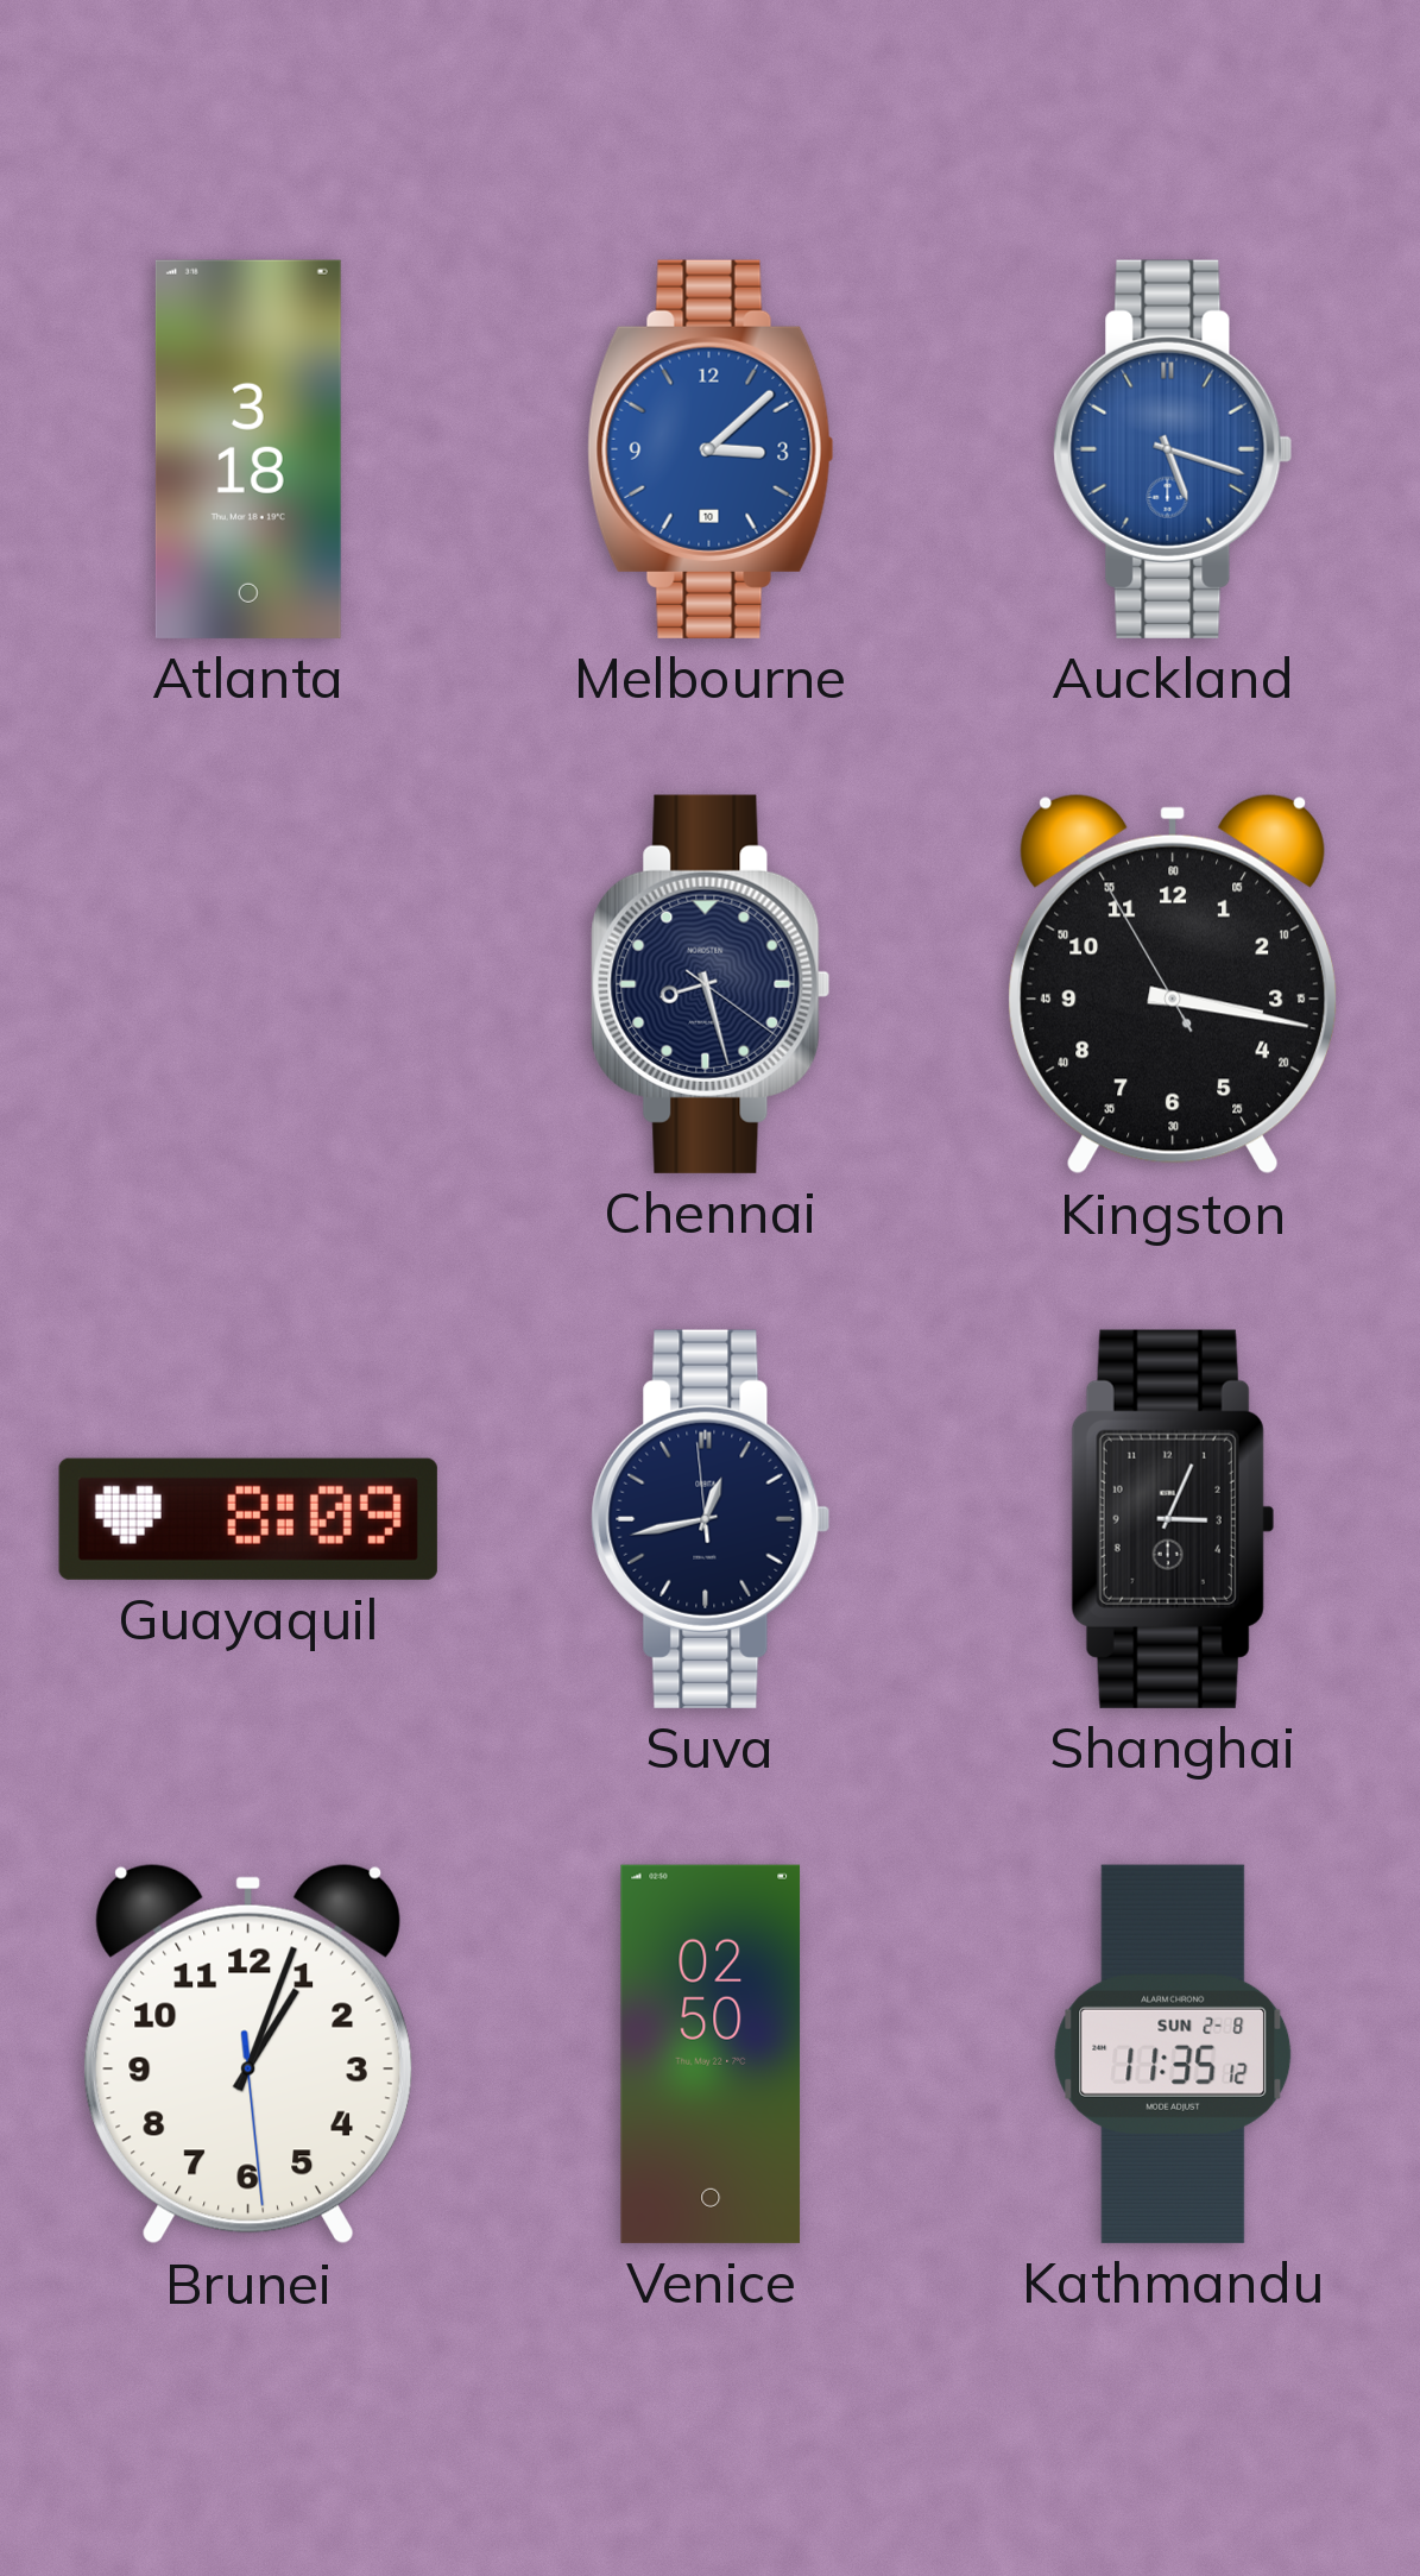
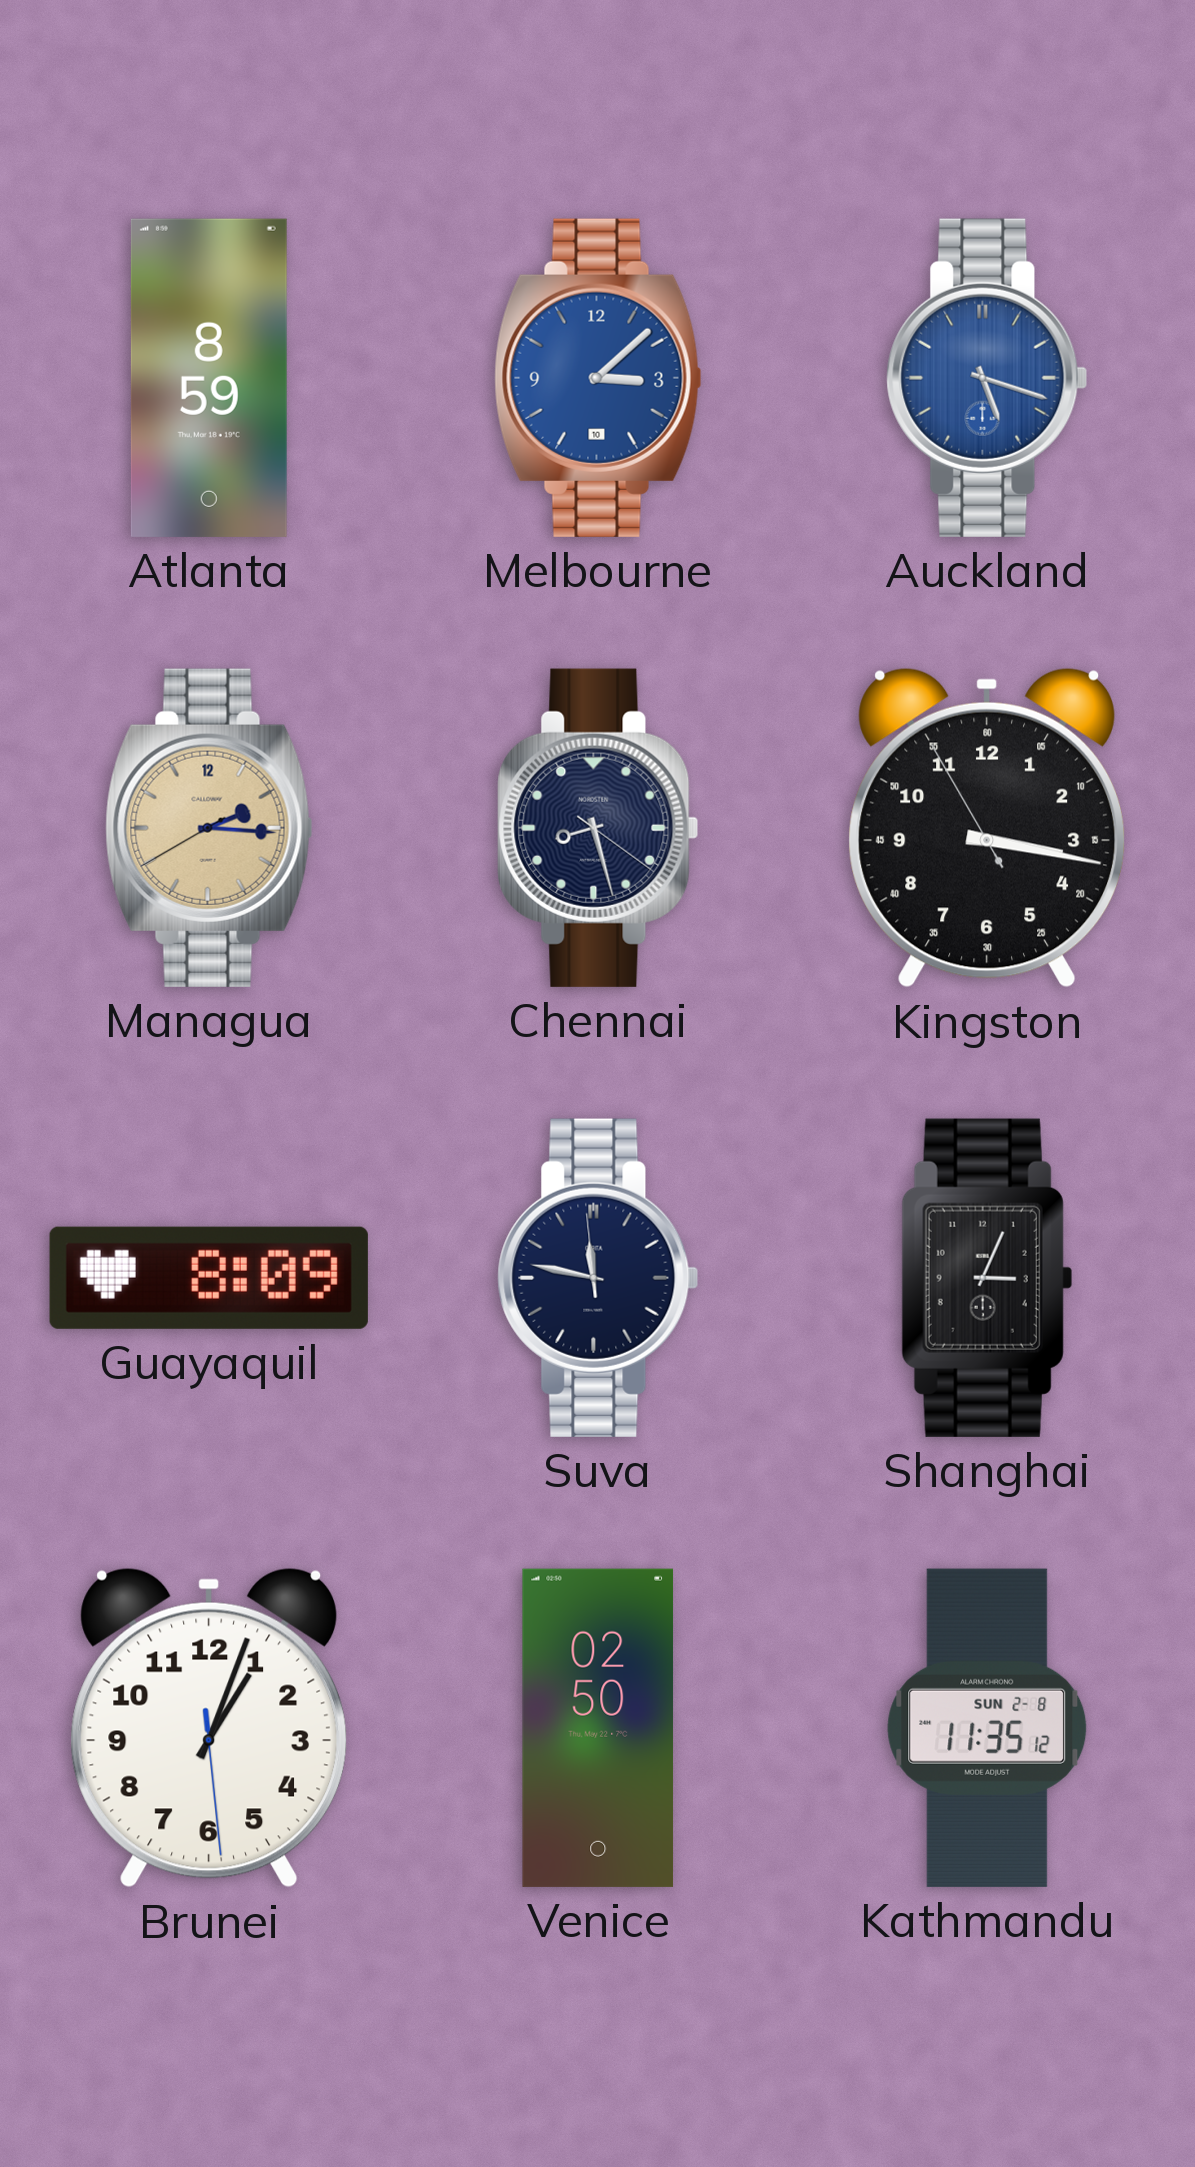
Atlanta: 3:18 -> 8:59 (209, 378)
Managua: none -> 2:15 (209, 828)
Suva: 12:42 -> 11:46 (598, 1278)
